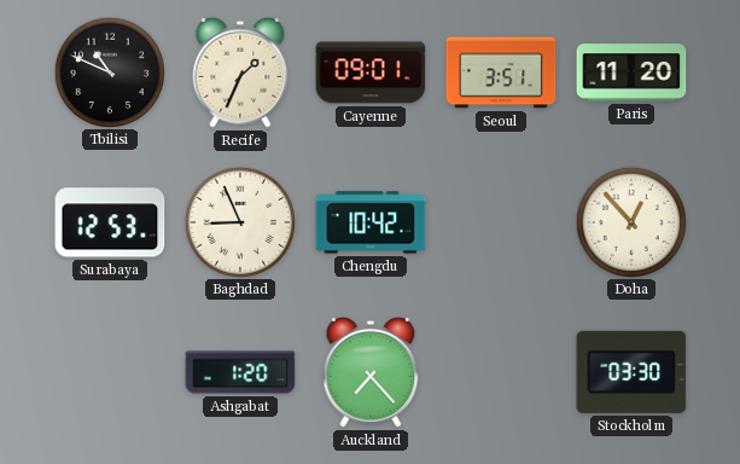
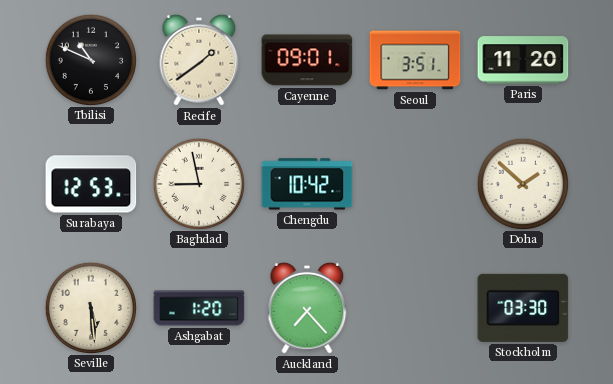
Recife: 1:34 -> 1:39 (199, 60)
Baghdad: 8:56 -> 8:58 (198, 183)
Doha: 12:53 -> 1:52 (522, 183)
Seville: none -> 5:29 (90, 307)
